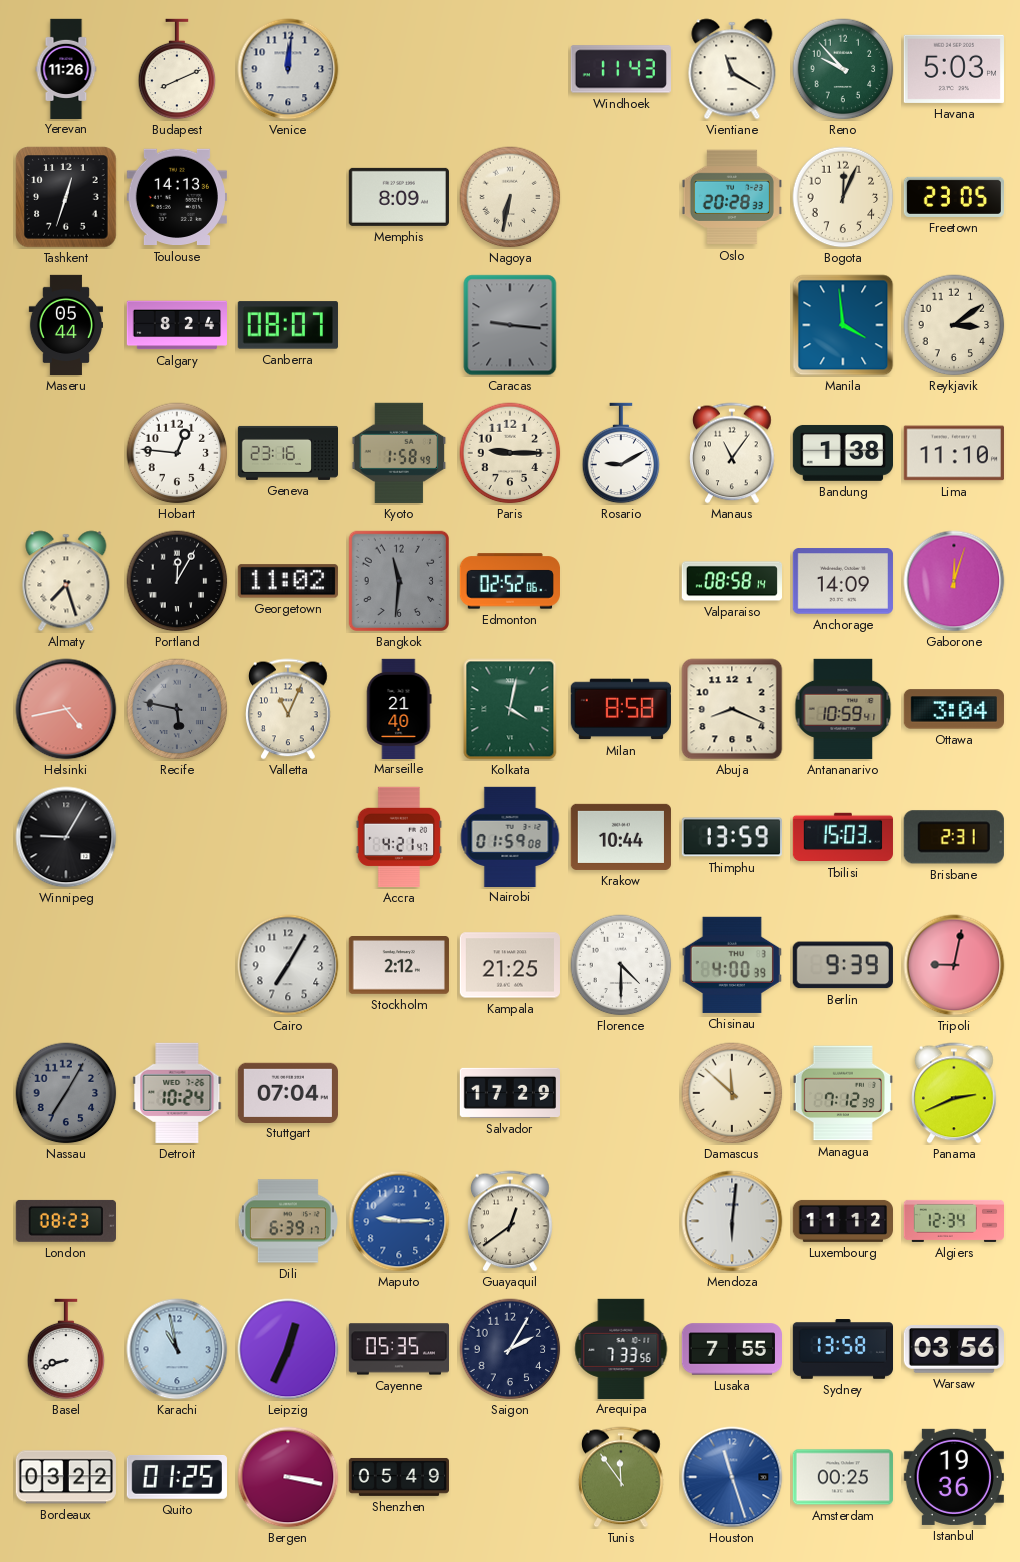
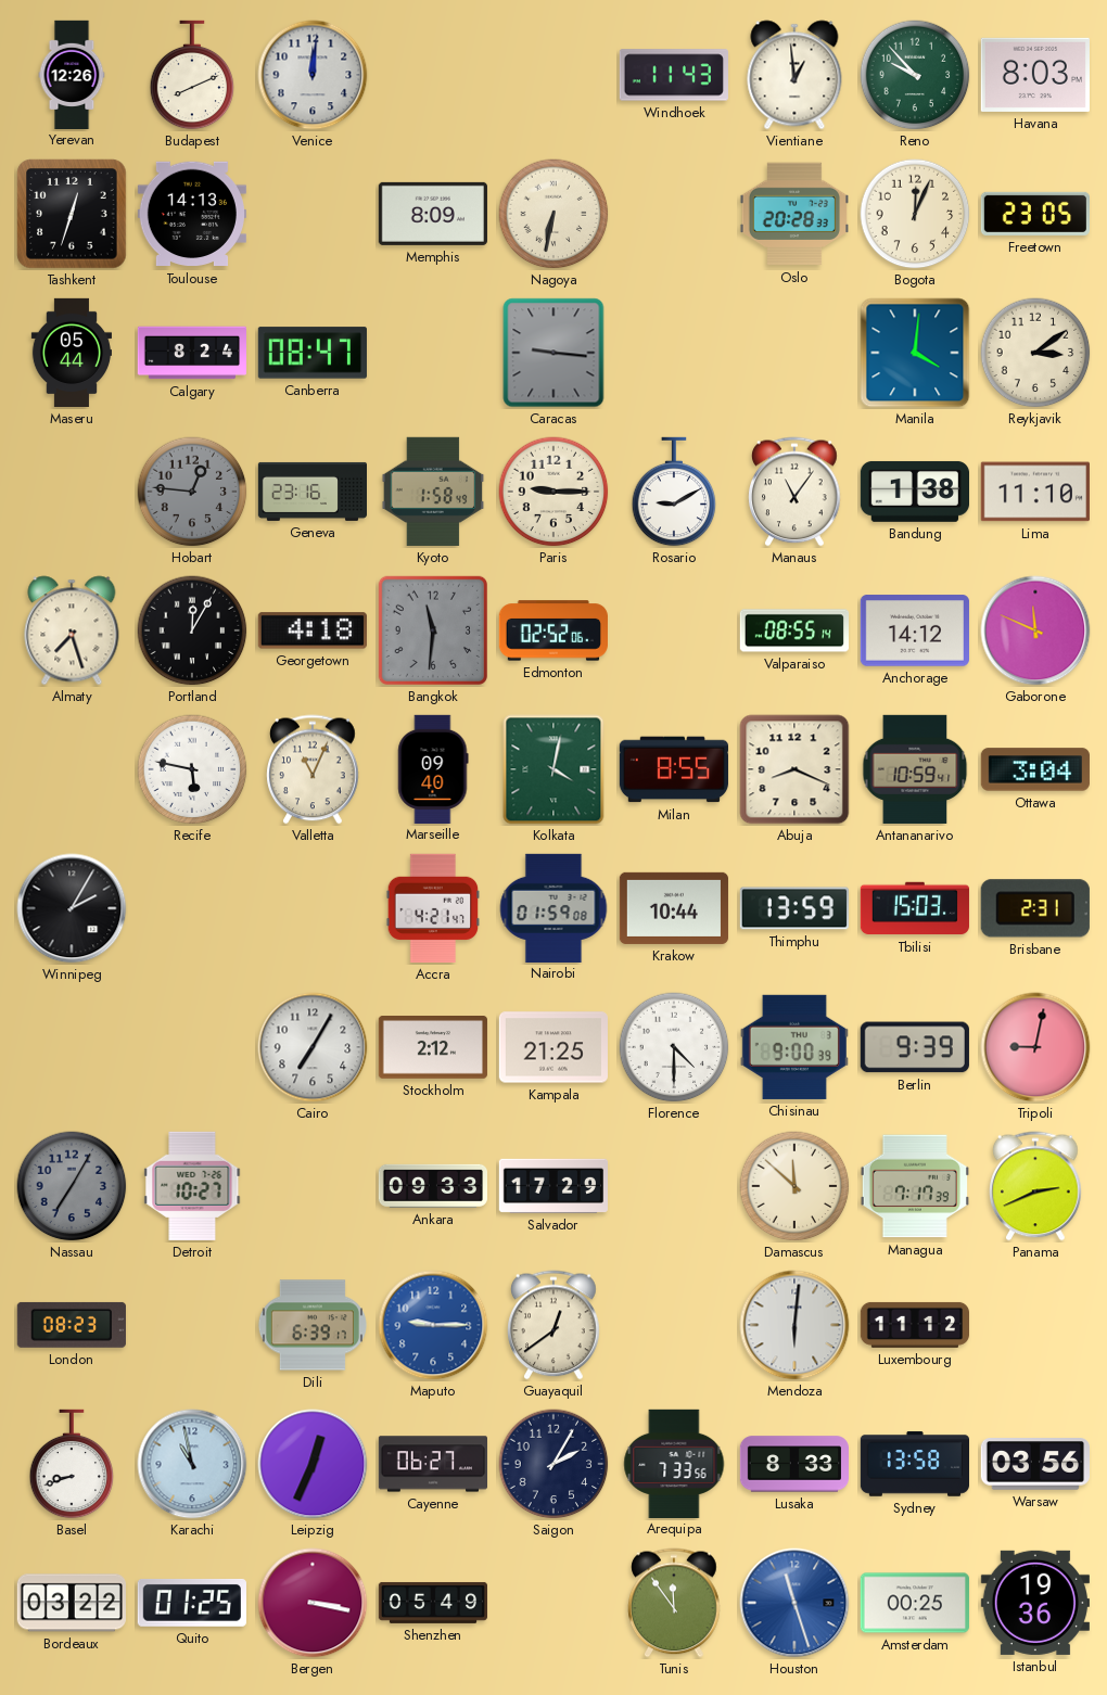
Yerevan: 11:26 -> 12:26 (72, 74)
Vientiane: 11:20 -> 12:59 (794, 75)
Havana: 5:03 -> 8:03 (1035, 75)
Canberra: 08:07 -> 08:47 (313, 353)
Manila: 3:59 -> 4:01 (915, 353)
Hobart dial: white -> grey (192, 492)
Georgetown: 11:02 -> 4:18 (313, 630)
Valparaiso: 08:58 -> 08:55 (793, 630)
Anchorage: 14:09 -> 14:12 (915, 630)
Gaborone: 12:03 -> 11:49 (1035, 630)
Helsinki: 4:43 -> none (66, 709)
Recife dial: grey -> white (192, 769)
Marseille: 21:40 -> 09:40 (433, 768)
Milan: 8:58 -> 8:55 (674, 769)
Winnipeg: 9:05 -> 2:05 (72, 908)
Chisinau: 4:00 -> 9:00 (794, 1047)
Detroit: 10:24 -> 10:27 (192, 1186)
Stuttgart: 07:04 -> none (288, 1092)
Ankara: none -> 09:33 (432, 1186)
Managua: 7:12 -> 7:17 (915, 1186)
Algiers: 12:34 -> none (953, 1221)
Cayenne: 05:35 -> 06:27 (432, 1464)
Lusaka: 7:55 -> 8:33 (793, 1464)
